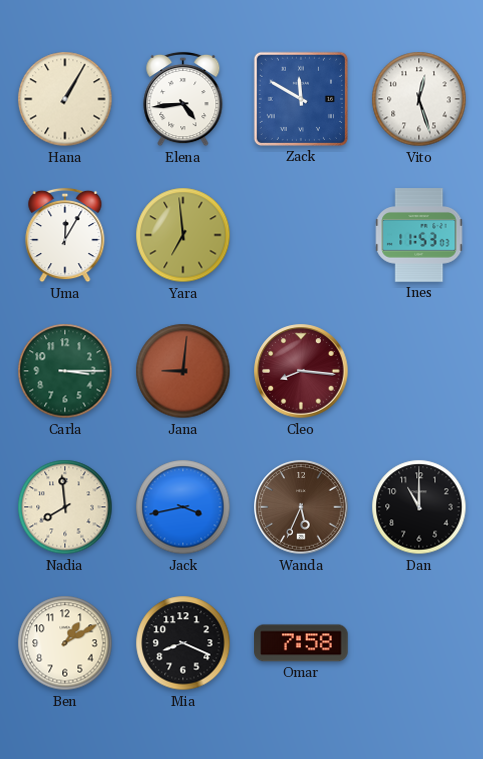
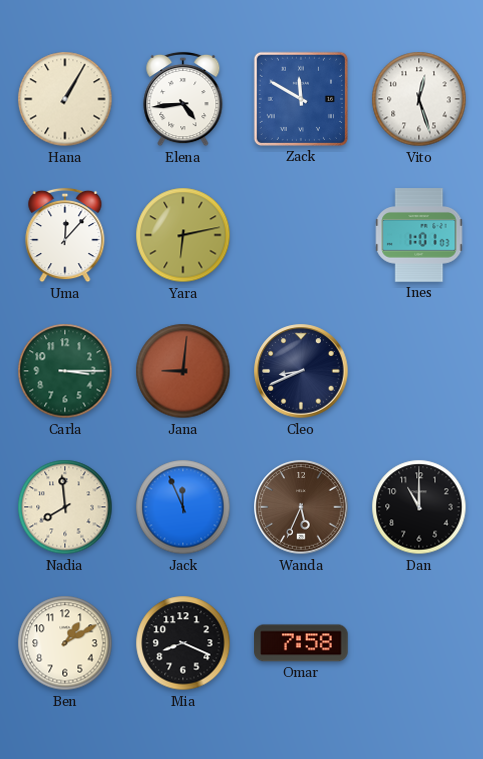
Uma: 12:05 -> 12:07 (65, 235)
Yara: 6:59 -> 6:13 (183, 235)
Ines: 11:53 -> 1:01 (419, 235)
Cleo: 8:16 -> 8:41 (301, 371)
Cleo dial: burgundy -> navy (301, 371)
Jack: 3:43 -> 11:56 (183, 507)
